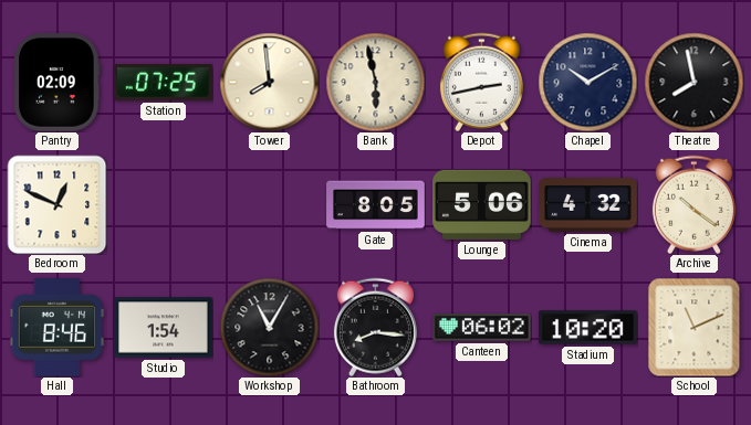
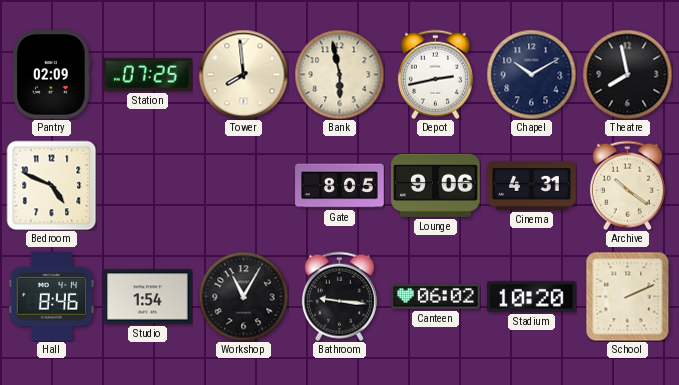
Bedroom: 12:49 -> 4:49 (51, 185)
Lounge: 5:06 -> 9:06 (436, 185)
Cinema: 4:32 -> 4:31 (532, 186)
Bathroom: 8:16 -> 9:16 (339, 296)
School: 11:11 -> 2:11 (628, 296)
